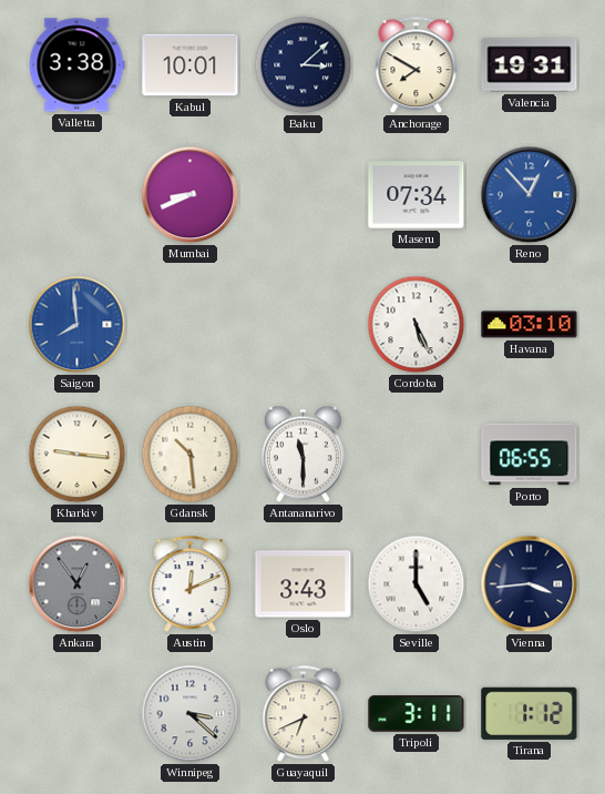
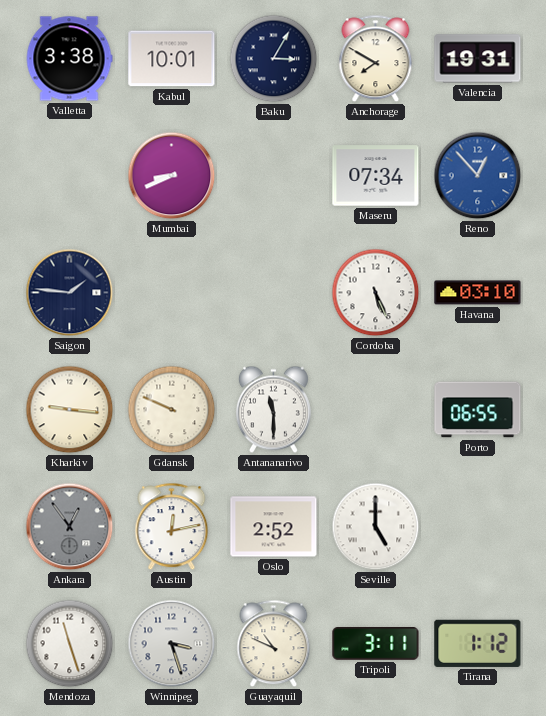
Baku: 3:08 -> 3:05 (274, 59)
Saigon: 7:59 -> 1:46 (70, 293)
Saigon dial: blue -> navy (70, 293)
Gdansk: 10:29 -> 9:49 (172, 410)
Austin: 12:11 -> 12:13 (172, 527)
Oslo: 3:43 -> 2:52 (274, 527)
Vienna: 3:44 -> none (530, 584)
Mendoza: none -> 11:27 (70, 644)
Winnipeg: 3:22 -> 3:27 (172, 644)
Guayaquil: 6:41 -> 10:49 (274, 644)
